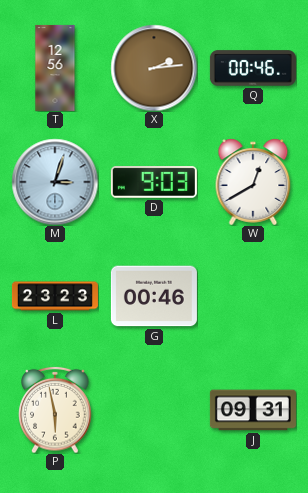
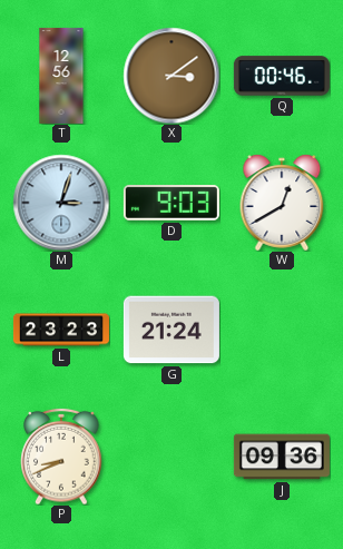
X: 2:14 -> 3:09 (171, 76)
G: 00:46 -> 21:24 (171, 330)
P: 5:58 -> 8:41 (61, 457)
J: 09:31 -> 09:36 (282, 457)
